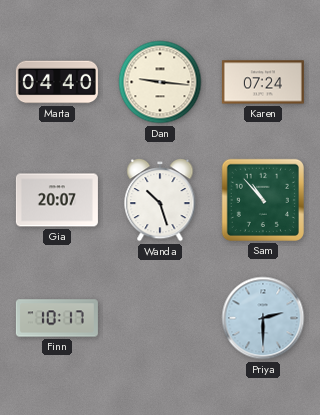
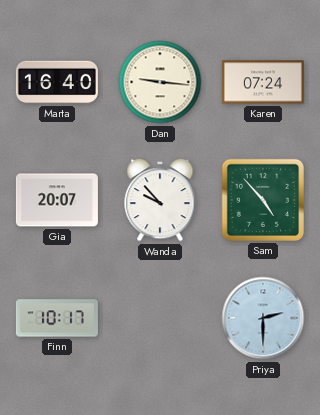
Marta: 04:40 -> 16:40 (57, 82)
Wanda: 10:27 -> 9:53 (160, 201)
Sam: 10:53 -> 4:53 (263, 200)
